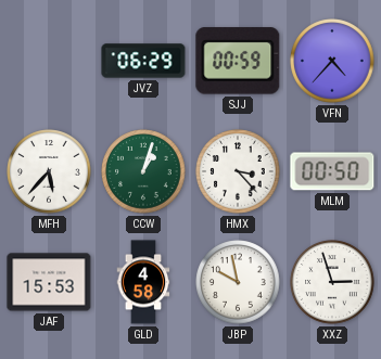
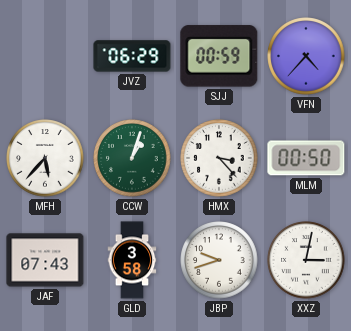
JAF: 15:53 -> 07:43 (45, 260)
GLD: 4:58 -> 3:58 (132, 260)
JBP: 9:58 -> 9:42 (219, 260)
XXZ: 2:57 -> 3:02 (306, 260)
